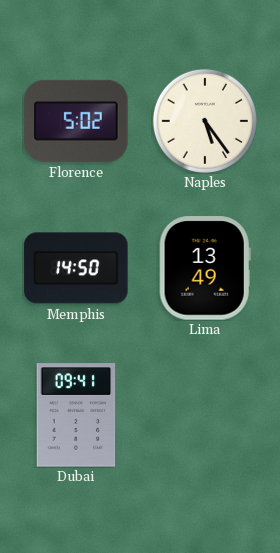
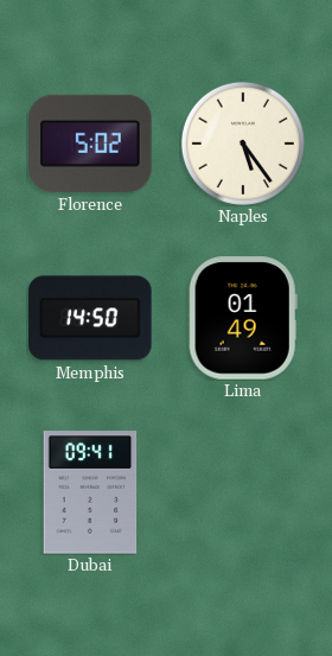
Lima: 13:49 -> 01:49 (243, 318)
